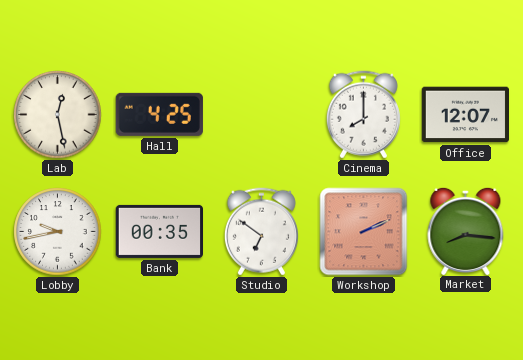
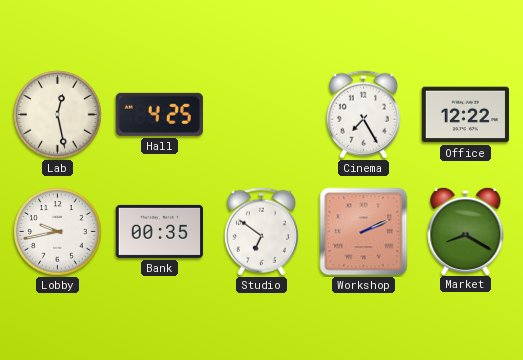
Cinema: 8:00 -> 7:25 (363, 115)
Office: 12:07 -> 12:22 (465, 115)
Market: 8:16 -> 8:20 (466, 230)
